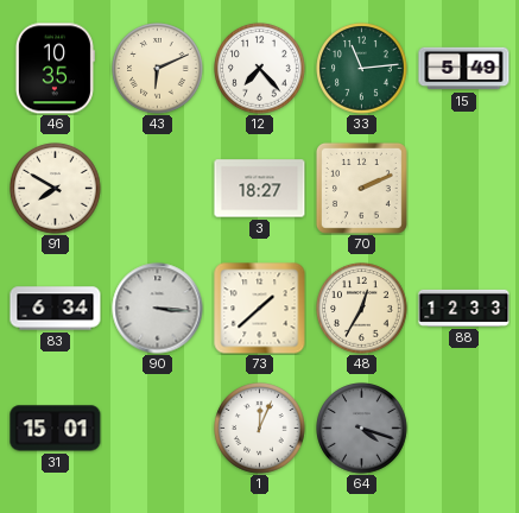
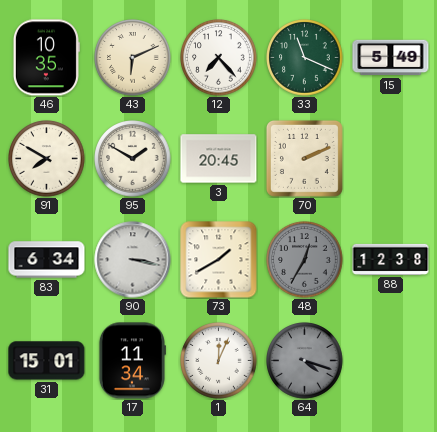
33: 11:14 -> 11:19 (305, 58)
95: none -> 1:50 (133, 159)
3: 18:27 -> 20:45 (219, 159)
90: 3:16 -> 3:17 (133, 260)
73: 1:38 -> 1:40 (219, 260)
48 dial: cream -> grey (305, 260)
88: 12:33 -> 12:38 (391, 259)
17: none -> 11:34 (132, 361)
